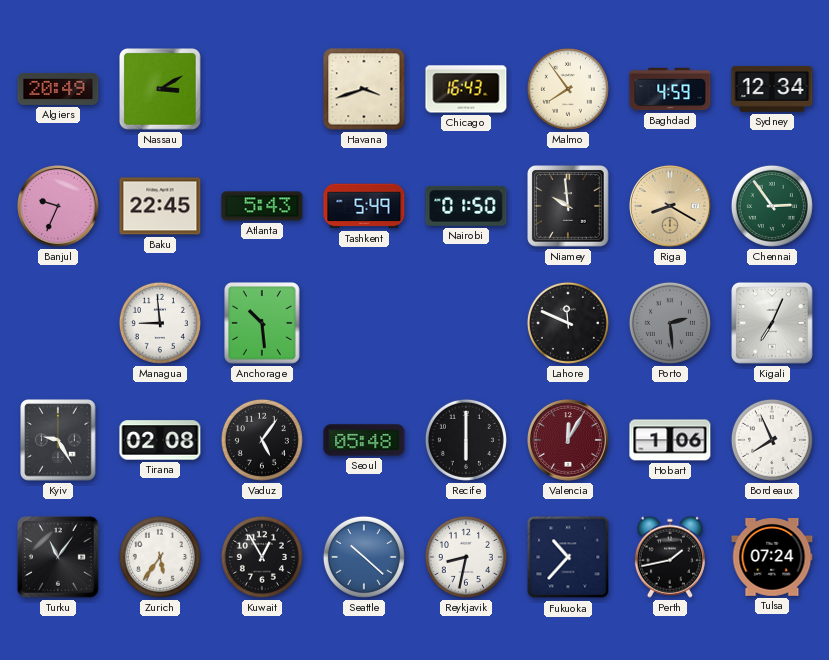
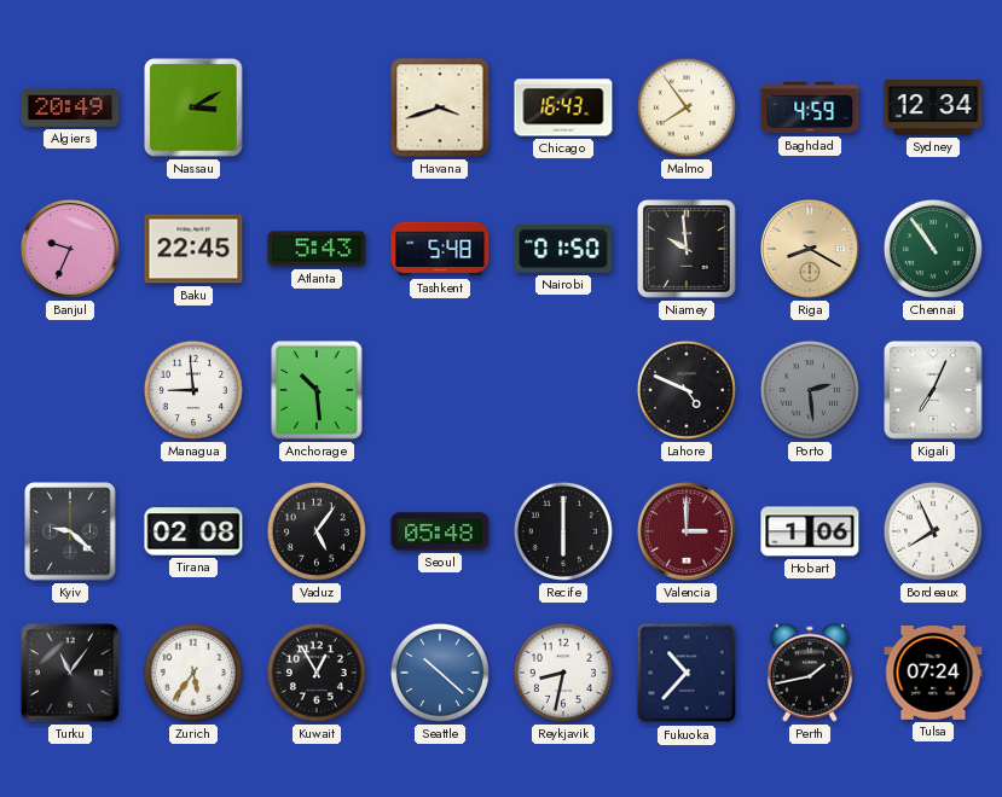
Tashkent: 5:49 -> 5:48 (440, 249)
Chennai: 2:54 -> 10:54 (933, 249)
Lahore: 11:49 -> 4:49 (687, 390)
Kyiv: 9:25 -> 9:22 (70, 531)
Valencia: 12:05 -> 3:00 (688, 533)
